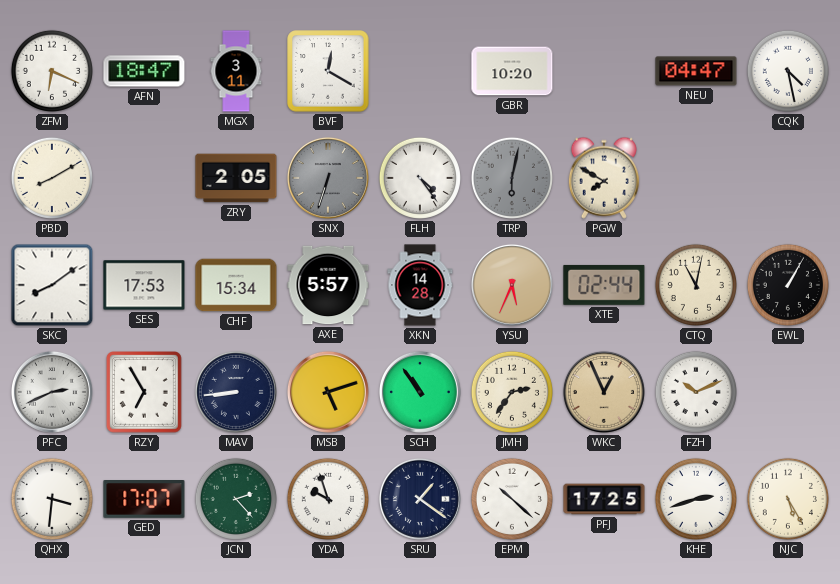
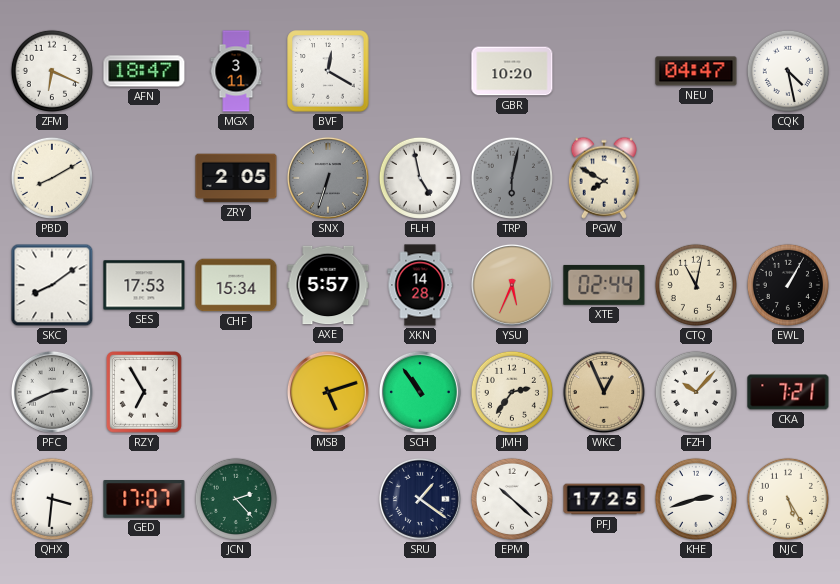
FLH: 4:24 -> 4:58 (420, 178)
MAV: 8:44 -> none (236, 392)
FZH: 10:11 -> 10:07 (696, 392)
CKA: none -> 7:21 (788, 392)
YDA: 9:57 -> none (328, 499)
